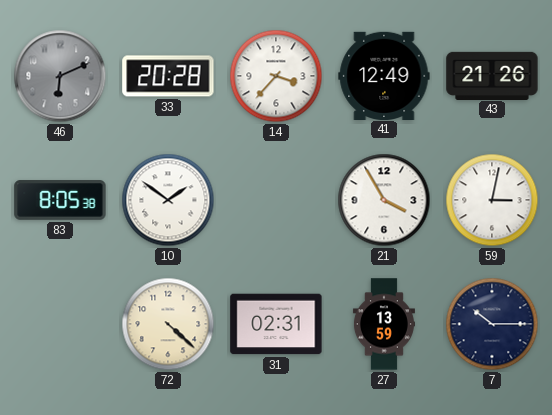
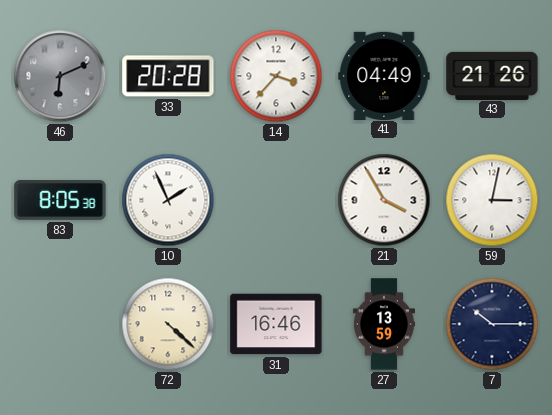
41: 12:49 -> 04:49 (384, 75)
10: 1:51 -> 1:56 (168, 200)
31: 02:31 -> 16:46 (276, 324)
